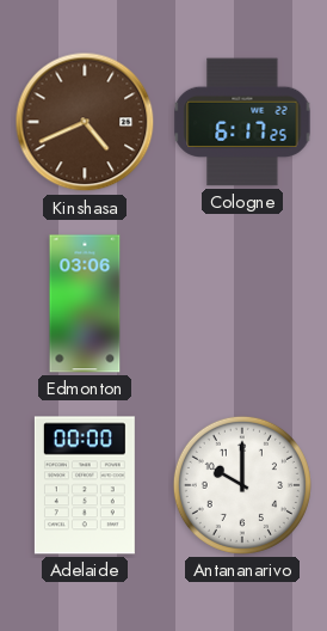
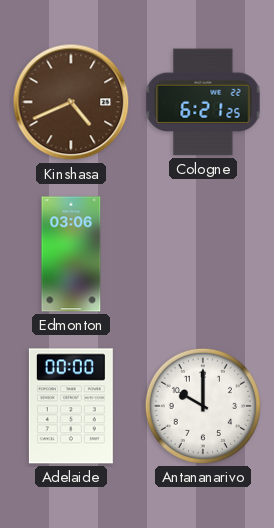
Cologne: 6:17 -> 6:21 (203, 102)
